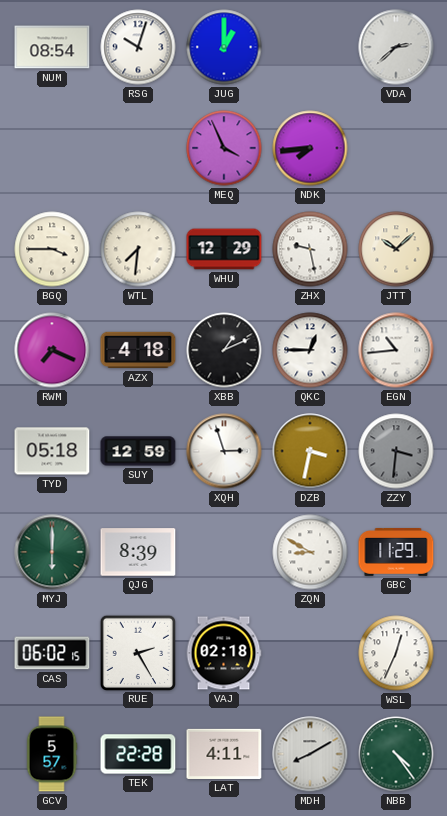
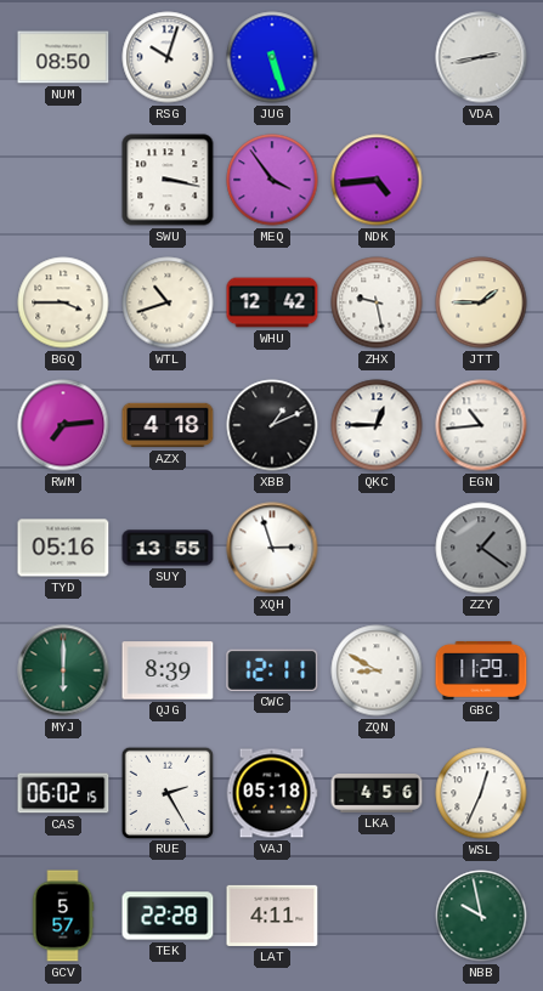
NUM: 08:54 -> 08:50 (63, 57)
JUG: 1:00 -> 5:27 (272, 57)
VDA: 2:38 -> 2:43 (481, 57)
SWU: none -> 3:17 (168, 180)
MEQ: 3:56 -> 3:54 (272, 180)
NDK: 7:44 -> 4:44 (377, 180)
WTL: 7:31 -> 10:42 (168, 302)
WHU: 12:29 -> 12:42 (272, 302)
JTT: 10:08 -> 1:45 (481, 302)
RWM: 7:19 -> 7:14 (63, 425)
TYD: 05:18 -> 05:16 (63, 548)
SUY: 12:59 -> 13:55 (168, 548)
DZB: 3:32 -> none (310, 451)
ZZY: 3:31 -> 1:21 (481, 548)
CWC: none -> 12:11 (272, 670)
VAJ: 02:18 -> 05:18 (272, 793)
LKA: none -> 4:56 (377, 794)
MDH: 8:10 -> none (310, 754)
NBB: 4:24 -> 9:58 (481, 916)
